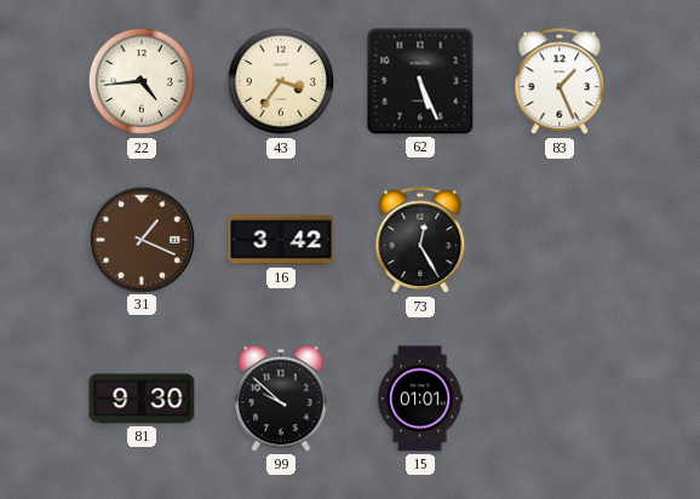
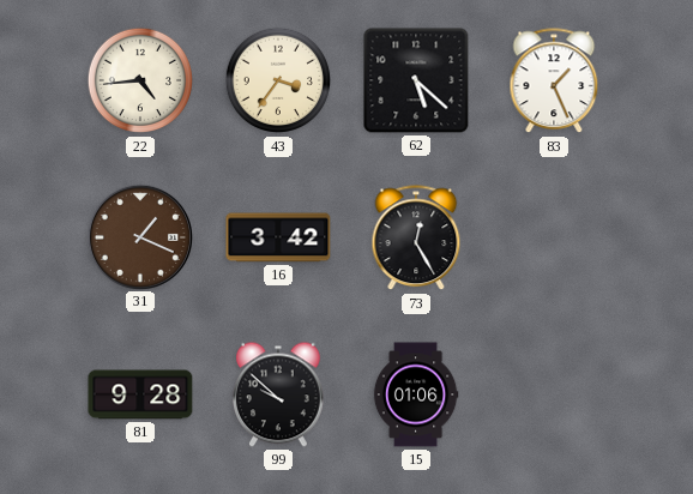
62: 5:26 -> 5:22 (416, 80)
81: 9:30 -> 9:28 (140, 394)
15: 01:01 -> 01:06 (416, 394)
